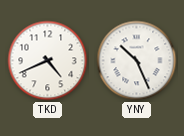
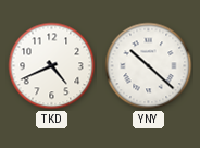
YNY: 10:26 -> 10:22 (149, 66)
